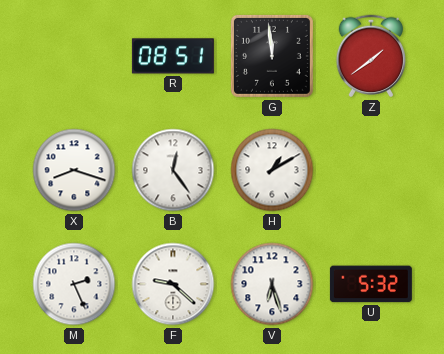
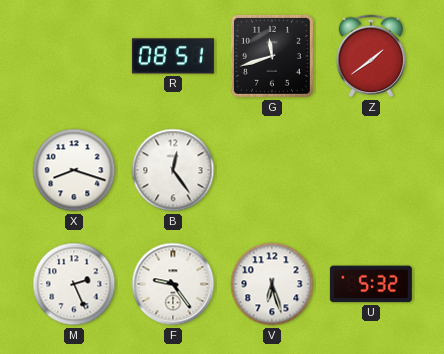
G: 11:59 -> 11:42 (272, 56)
H: 1:10 -> none (272, 170)
F: 9:22 -> 9:24 (173, 284)
